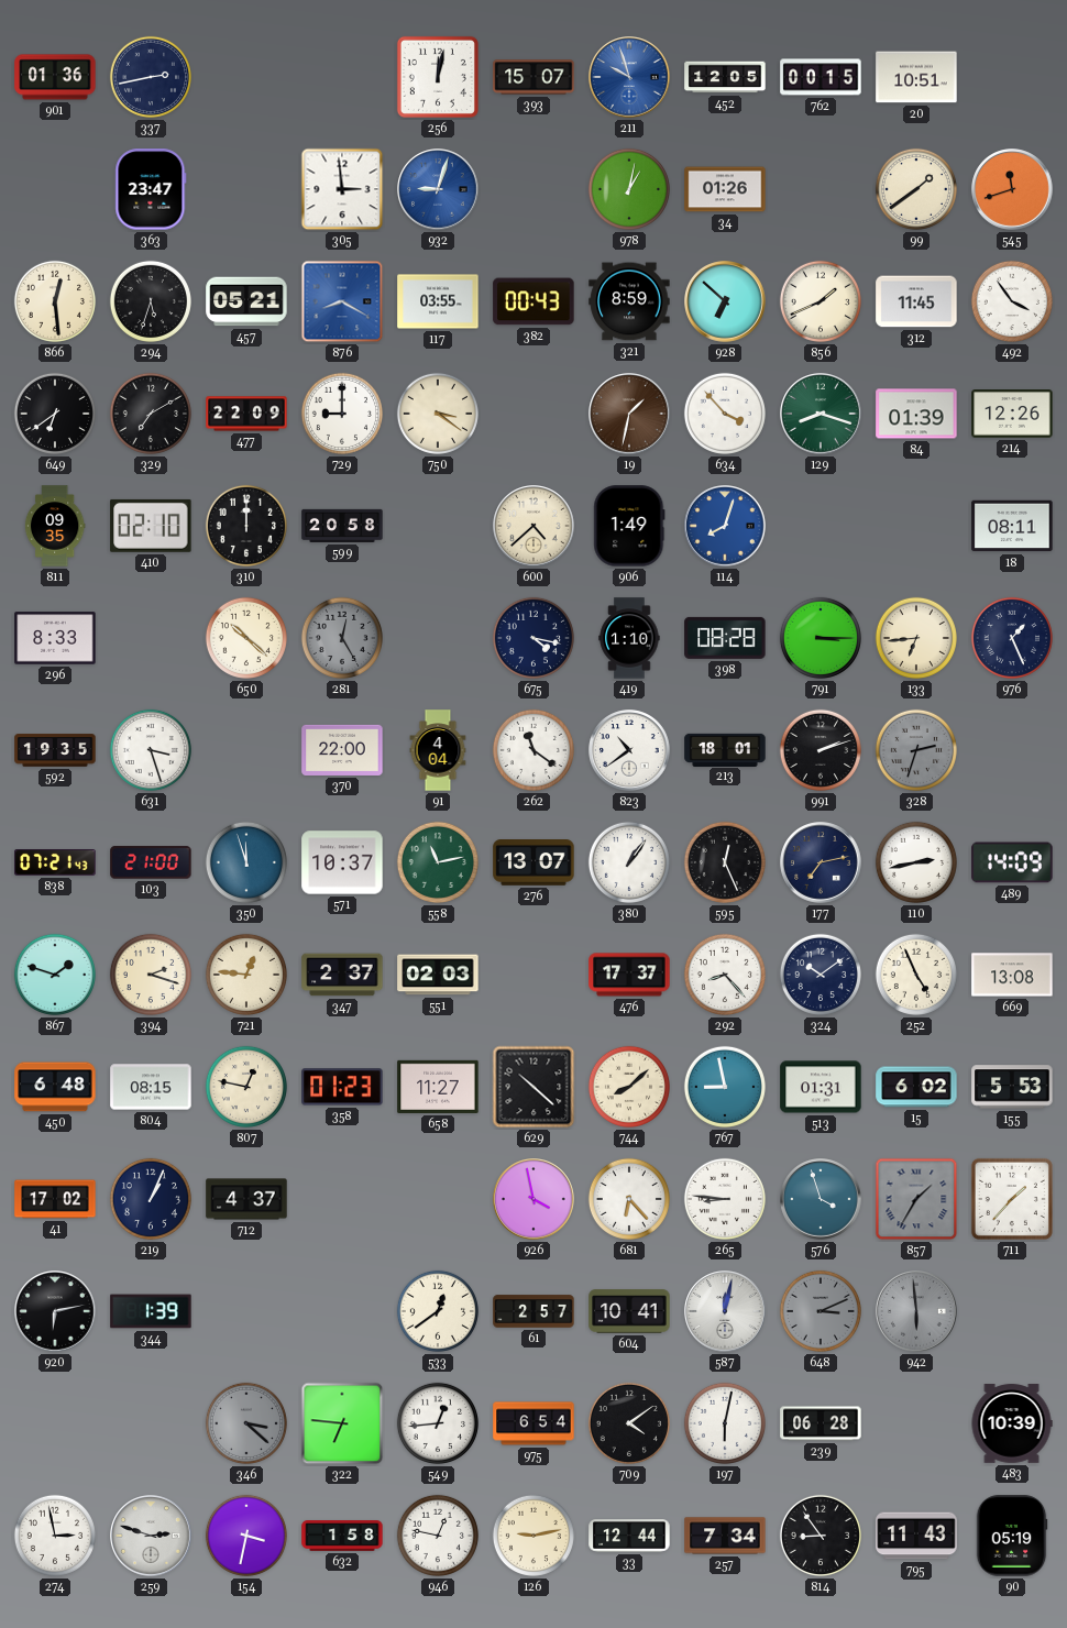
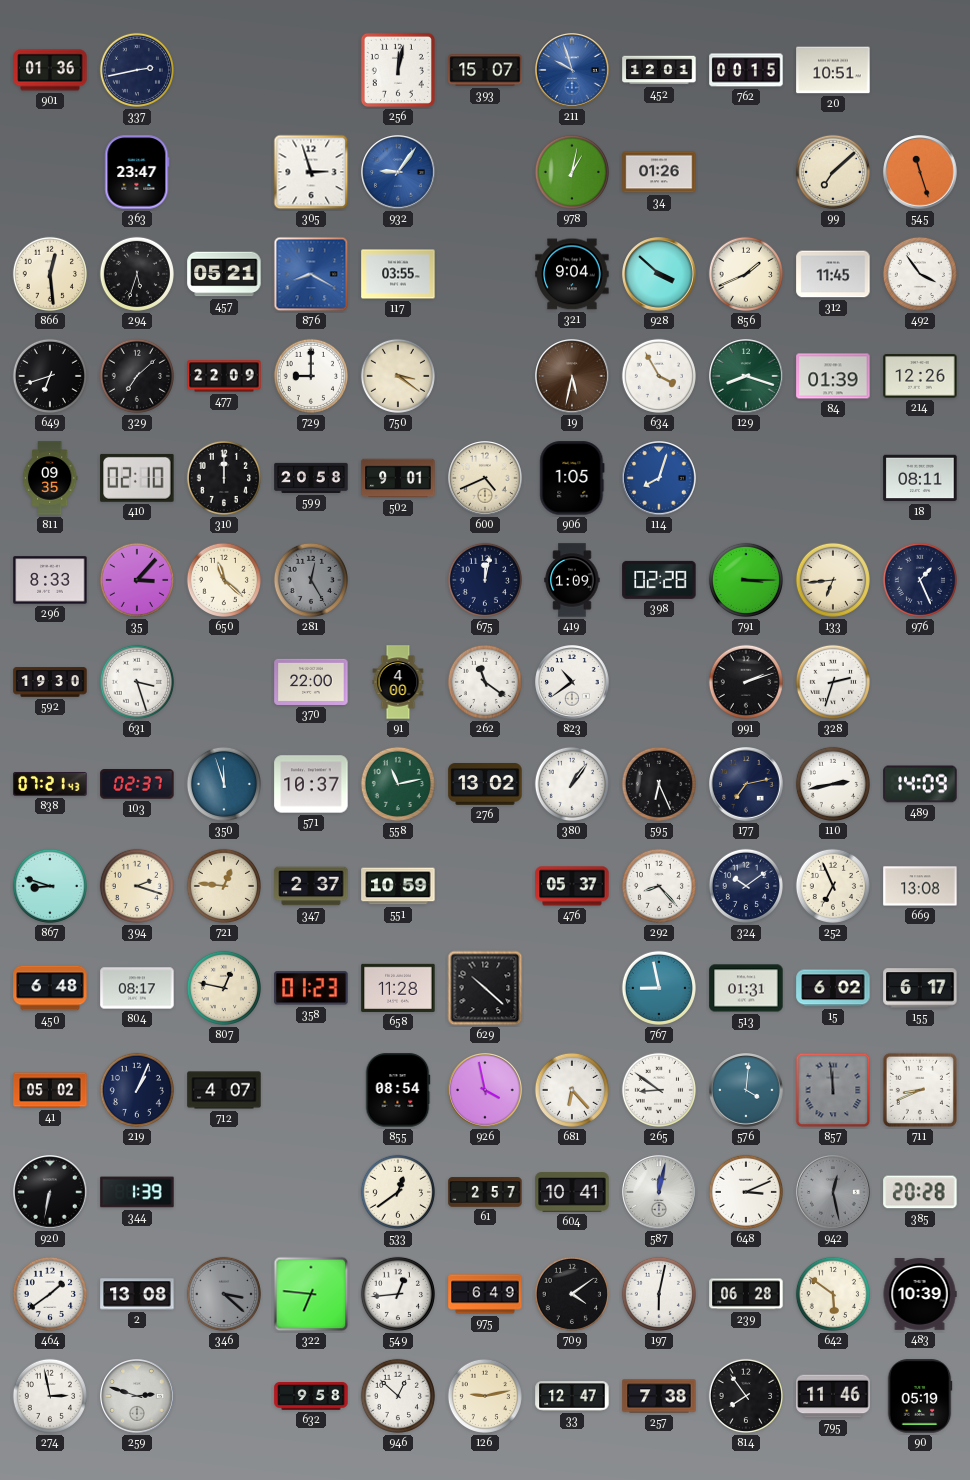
452: 12:05 -> 12:01 (659, 70)
305: 2:59 -> 2:57 (311, 172)
932: 9:03 -> 9:06 (398, 172)
99: 1:39 -> 7:08 (833, 172)
545: 11:42 -> 11:27 (920, 172)
382: 00:43 -> none (533, 301)
321: 8:59 -> 9:04 (572, 274)
928: 6:52 -> 3:52 (659, 274)
649: 6:39 -> 6:42 (50, 376)
329: 7:10 -> 7:08 (137, 376)
19: 1:32 -> 5:32 (572, 376)
634: 3:53 -> 3:55 (659, 376)
502: none -> 9:01 (398, 478)
600: 4:38 -> 4:41 (485, 478)
906: 1:49 -> 1:05 (572, 478)
35: none -> 3:07 (137, 580)
650: 10:22 -> 11:22 (224, 580)
675: 4:17 -> 12:02 (485, 580)
419: 1:10 -> 1:09 (572, 580)
398: 08:28 -> 02:28 (659, 580)
592: 19:35 -> 19:30 (50, 682)
91: 4:04 -> 4:00 (398, 682)
213: 18:01 -> none (725, 749)
328 dial: grey -> white (833, 682)
103: 21:00 -> 02:37 (137, 784)
276: 13:07 -> 13:02 (485, 785)
595: 12:26 -> 6:26 (659, 784)
867: 1:48 -> 8:48 (50, 886)
551: 02:03 -> 10:59 (398, 886)
476: 17:37 -> 05:37 (572, 886)
252: 4:56 -> 6:56 (833, 886)
804: 08:15 -> 08:17 (137, 988)
658: 11:27 -> 11:28 (398, 988)
744: 8:08 -> none (629, 1087)
155: 5:53 -> 6:17 (920, 988)
41: 17:02 -> 05:02 (50, 1090)
712: 4:37 -> 4:07 (224, 1090)
855: none -> 08:54 (398, 1090)
265: 8:46 -> 8:51 (659, 1090)
576: 3:57 -> 4:01 (746, 1090)
857: 1:35 -> 11:59 (833, 1090)
711: 1:37 -> 8:41 (920, 1090)
920: 6:13 -> 6:32 (50, 1192)
648 dial: grey -> white (746, 1192)
942: 5:59 -> 12:28 (833, 1192)
385: none -> 20:28 (920, 1192)
464: none -> 1:39 (50, 1294)
2: none -> 13:08 (137, 1294)
975: 6:54 -> 6:49 (485, 1294)
642: none -> 5:51 (833, 1294)
154: 3:32 -> none (246, 1536)
632: 1:58 -> 9:58 (311, 1397)
946: 12:47 -> 12:52 (398, 1396)
33: 12:44 -> 12:47 (572, 1396)
257: 7:34 -> 7:38 (659, 1396)
814: 8:54 -> 7:54 (746, 1396)
795: 11:43 -> 11:46 (833, 1396)
